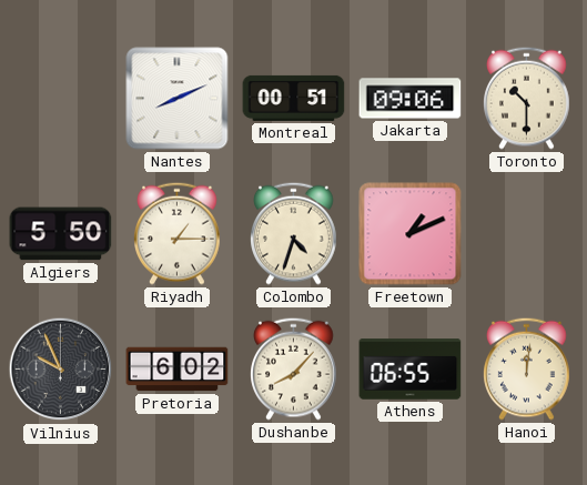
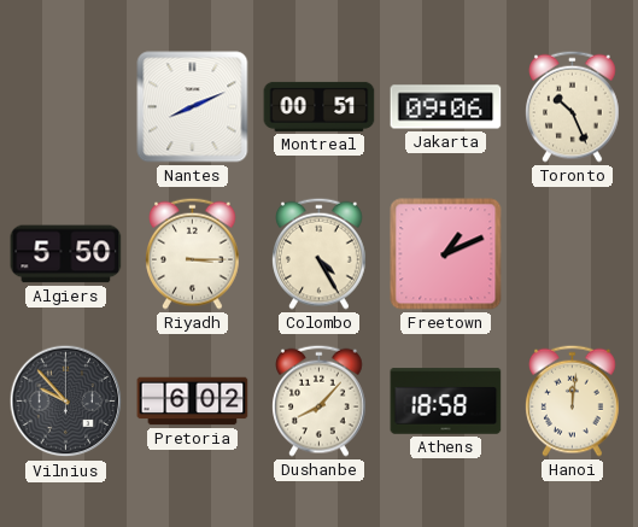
Toronto: 10:30 -> 10:26 (573, 106)
Riyadh: 1:15 -> 3:15 (193, 253)
Colombo: 4:33 -> 4:25 (320, 253)
Vilnius: 9:56 -> 9:53 (66, 402)
Athens: 06:55 -> 18:58 (446, 402)
